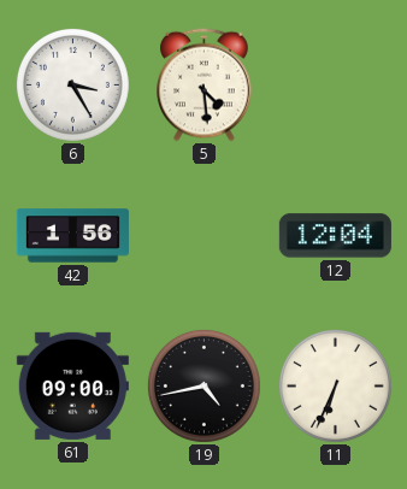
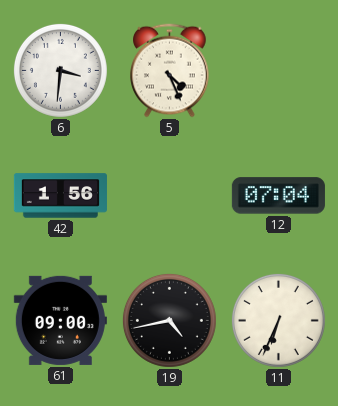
6: 3:25 -> 3:31 (60, 70)
5: 4:29 -> 4:26 (170, 71)
12: 12:04 -> 07:04 (278, 196)
